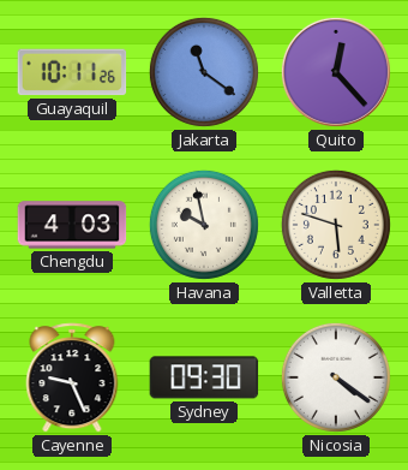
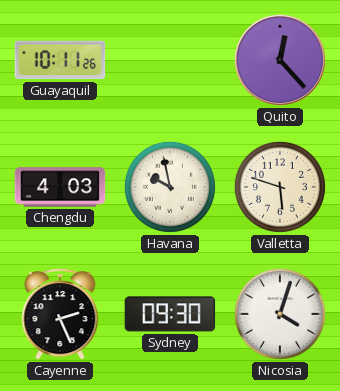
Jakarta: 11:21 -> none (204, 72)
Cayenne: 9:26 -> 2:26 (60, 314)
Nicosia: 4:21 -> 4:03 (280, 314)
